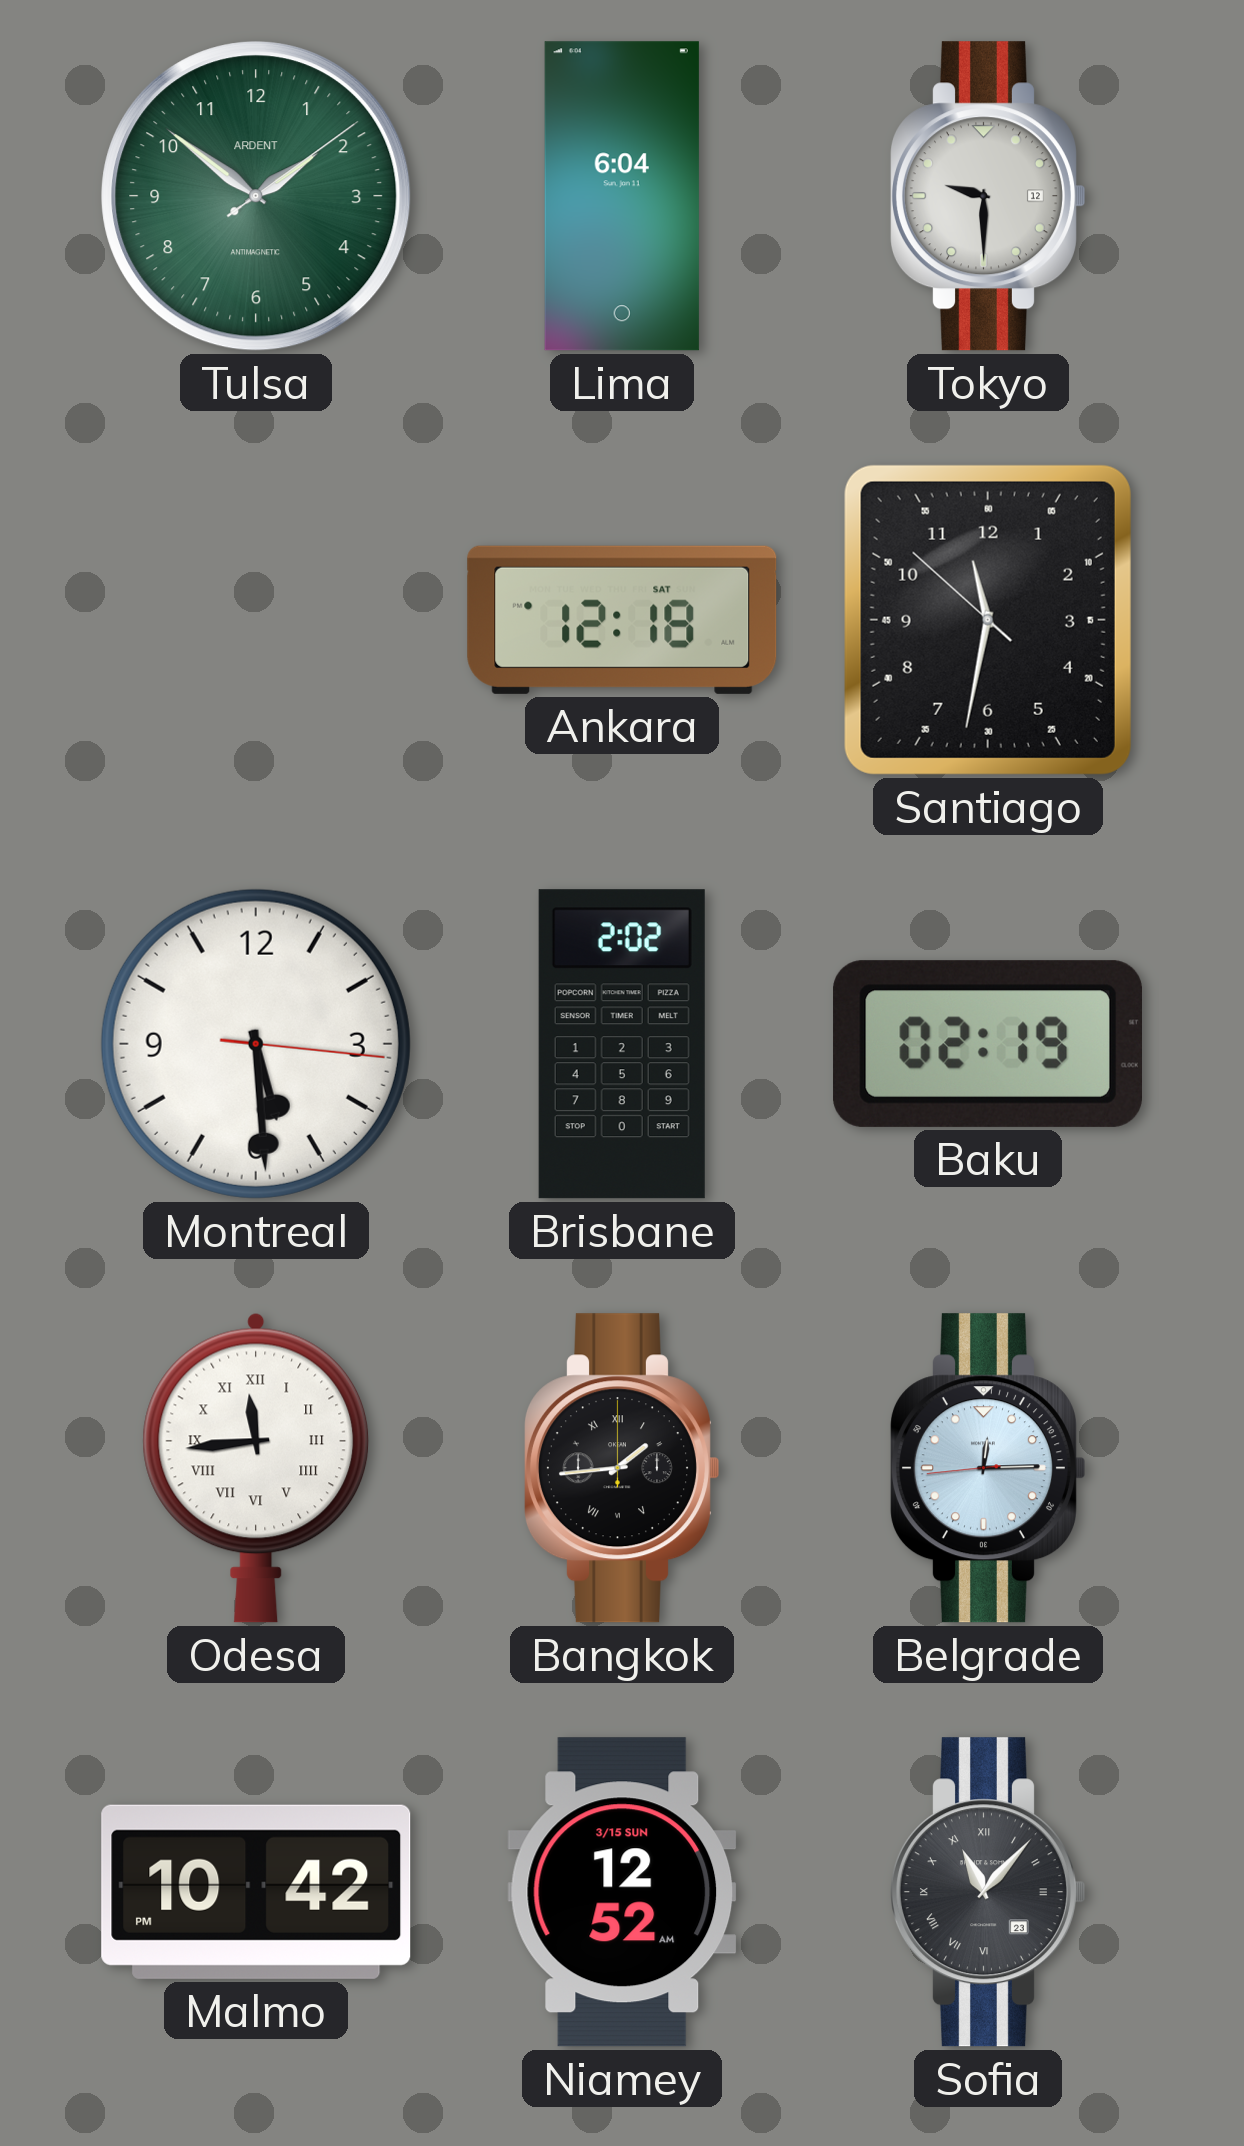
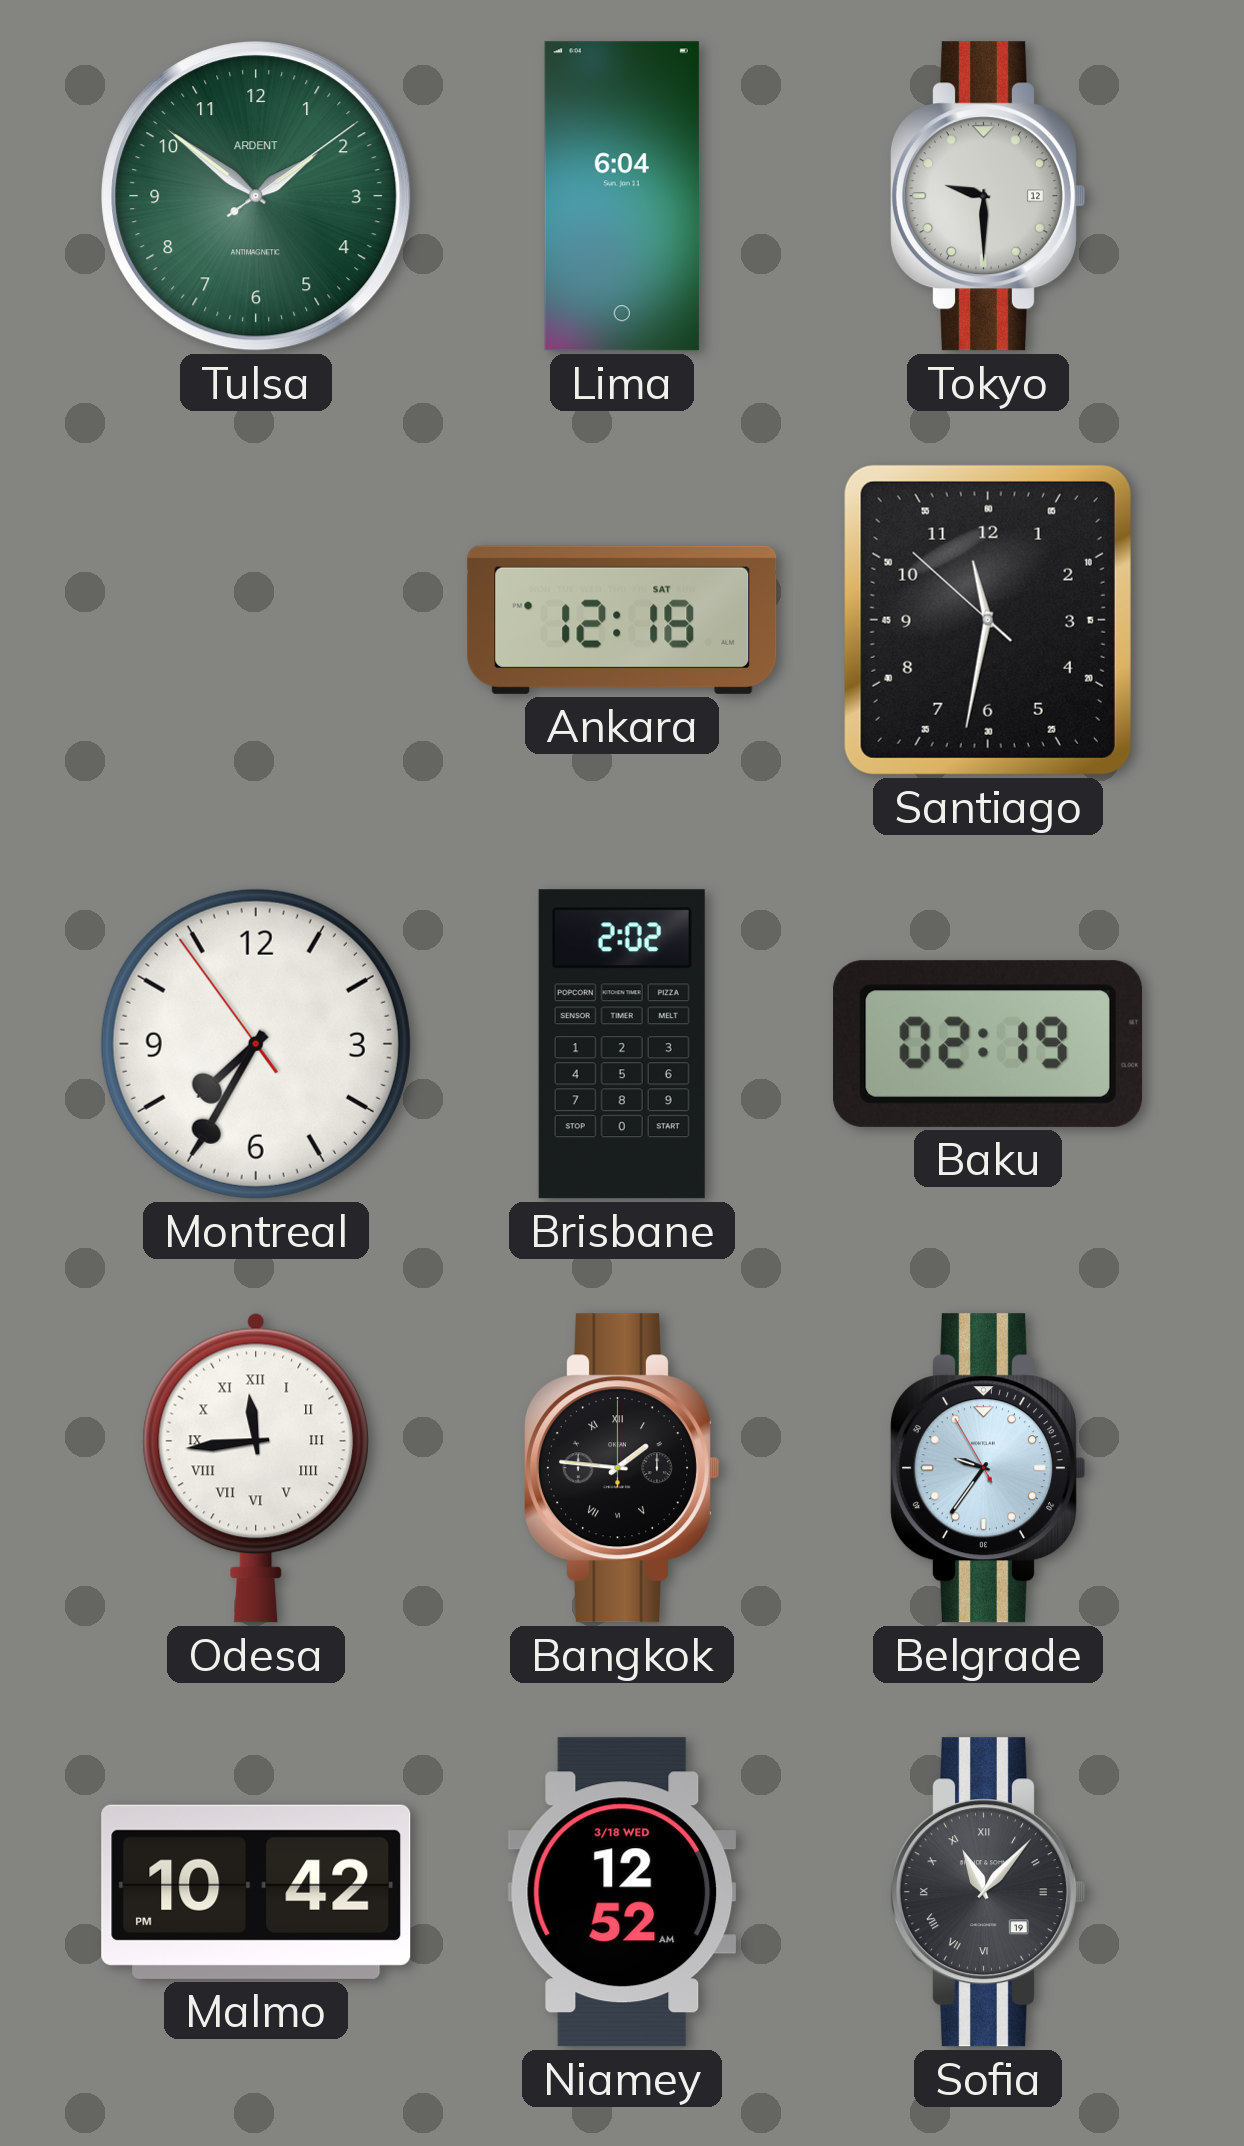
Montreal: 5:29 -> 7:34 (256, 1044)
Bangkok: 1:44 -> 1:46 (621, 1468)
Belgrade: 12:14 -> 9:35 (987, 1468)
Niamey date: 3/15 SUN -> 3/18 WED (622, 1892)
Sofia date: 23 -> 19 (987, 1892)
